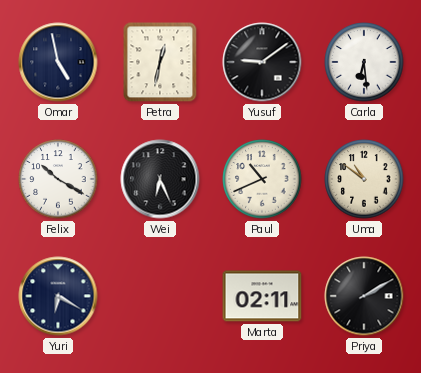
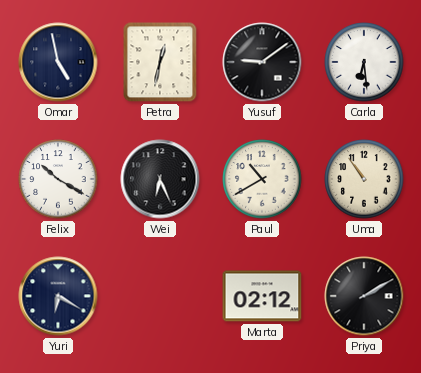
Paul: 10:41 -> 10:40 (262, 179)
Uma: 10:51 -> 10:54 (364, 179)
Marta: 02:11 -> 02:12 (262, 296)
